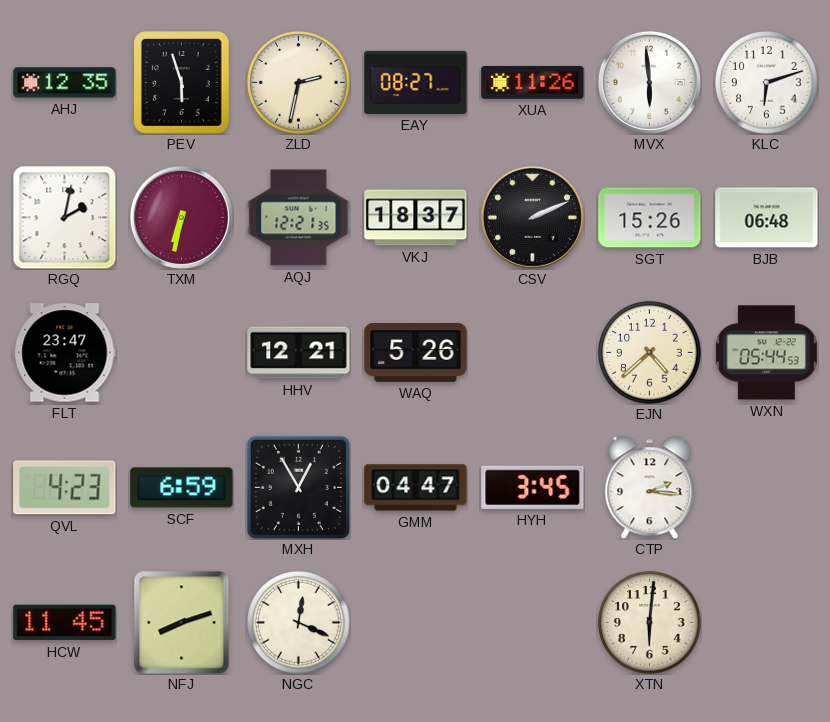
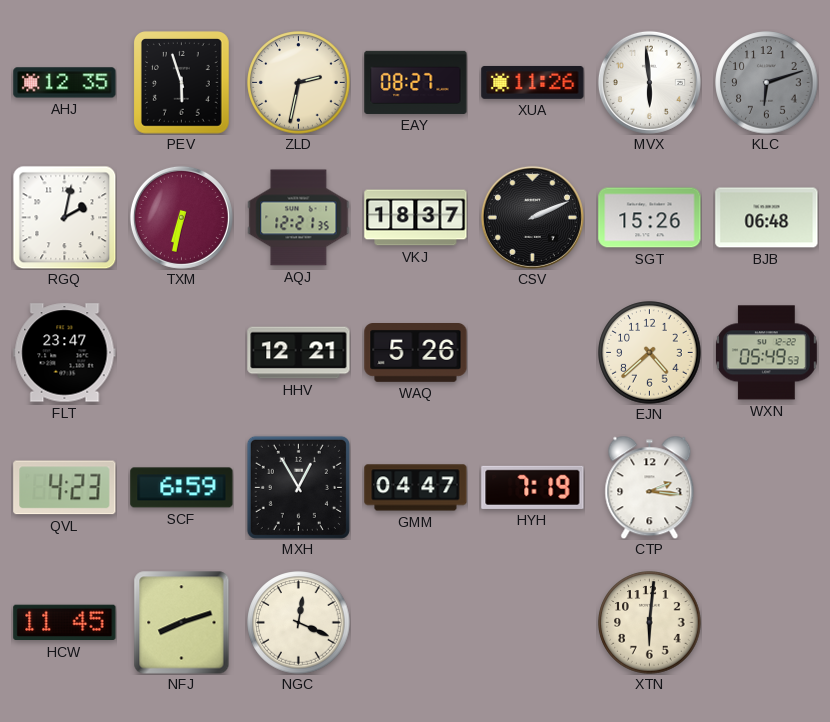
KLC dial: white -> grey (767, 83)
WXN: 05:44 -> 05:49 (767, 353)
HYH: 3:45 -> 7:19 (533, 487)
